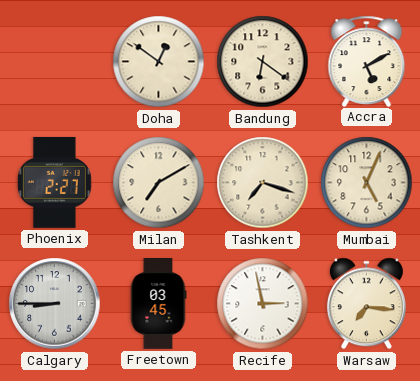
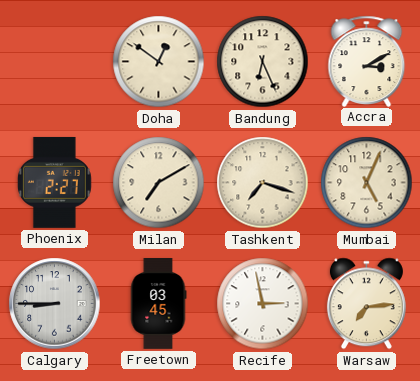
Bandung: 6:21 -> 6:26 (263, 62)
Accra: 5:10 -> 3:10 (367, 61)
Warsaw: 7:16 -> 7:14 (366, 304)
